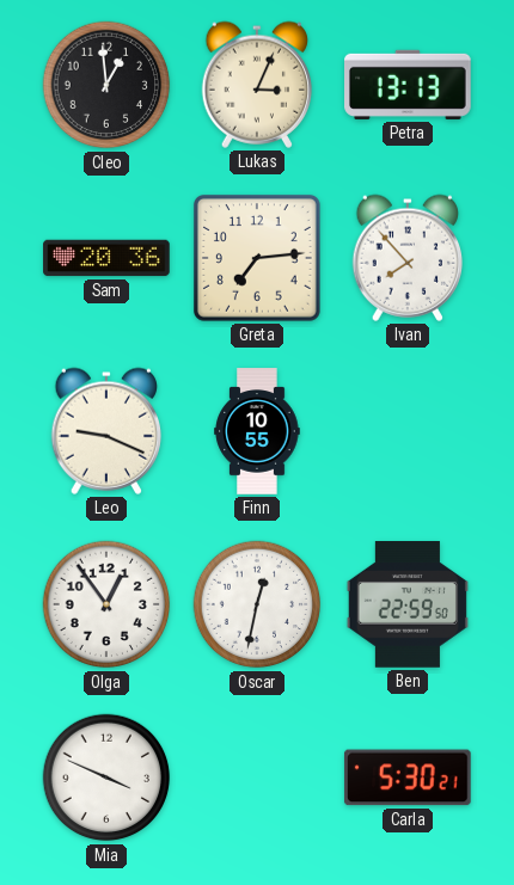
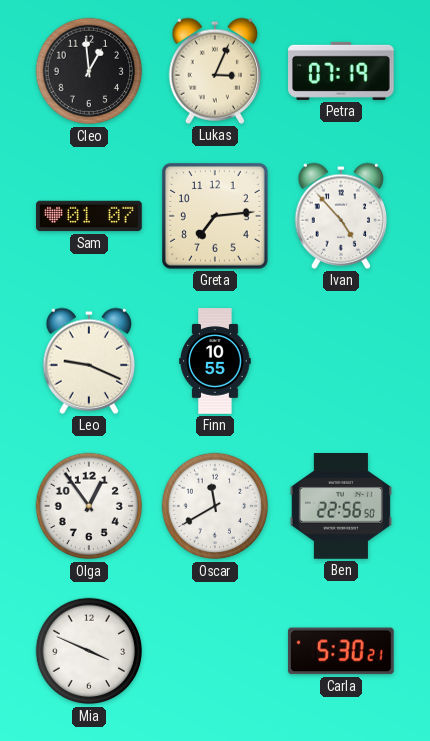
Petra: 13:13 -> 07:19 (342, 71)
Sam: 20:36 -> 01:07 (89, 216)
Ivan: 7:53 -> 4:53 (341, 216)
Oscar: 12:32 -> 11:40 (215, 506)
Ben: 22:59 -> 22:56 (341, 506)
